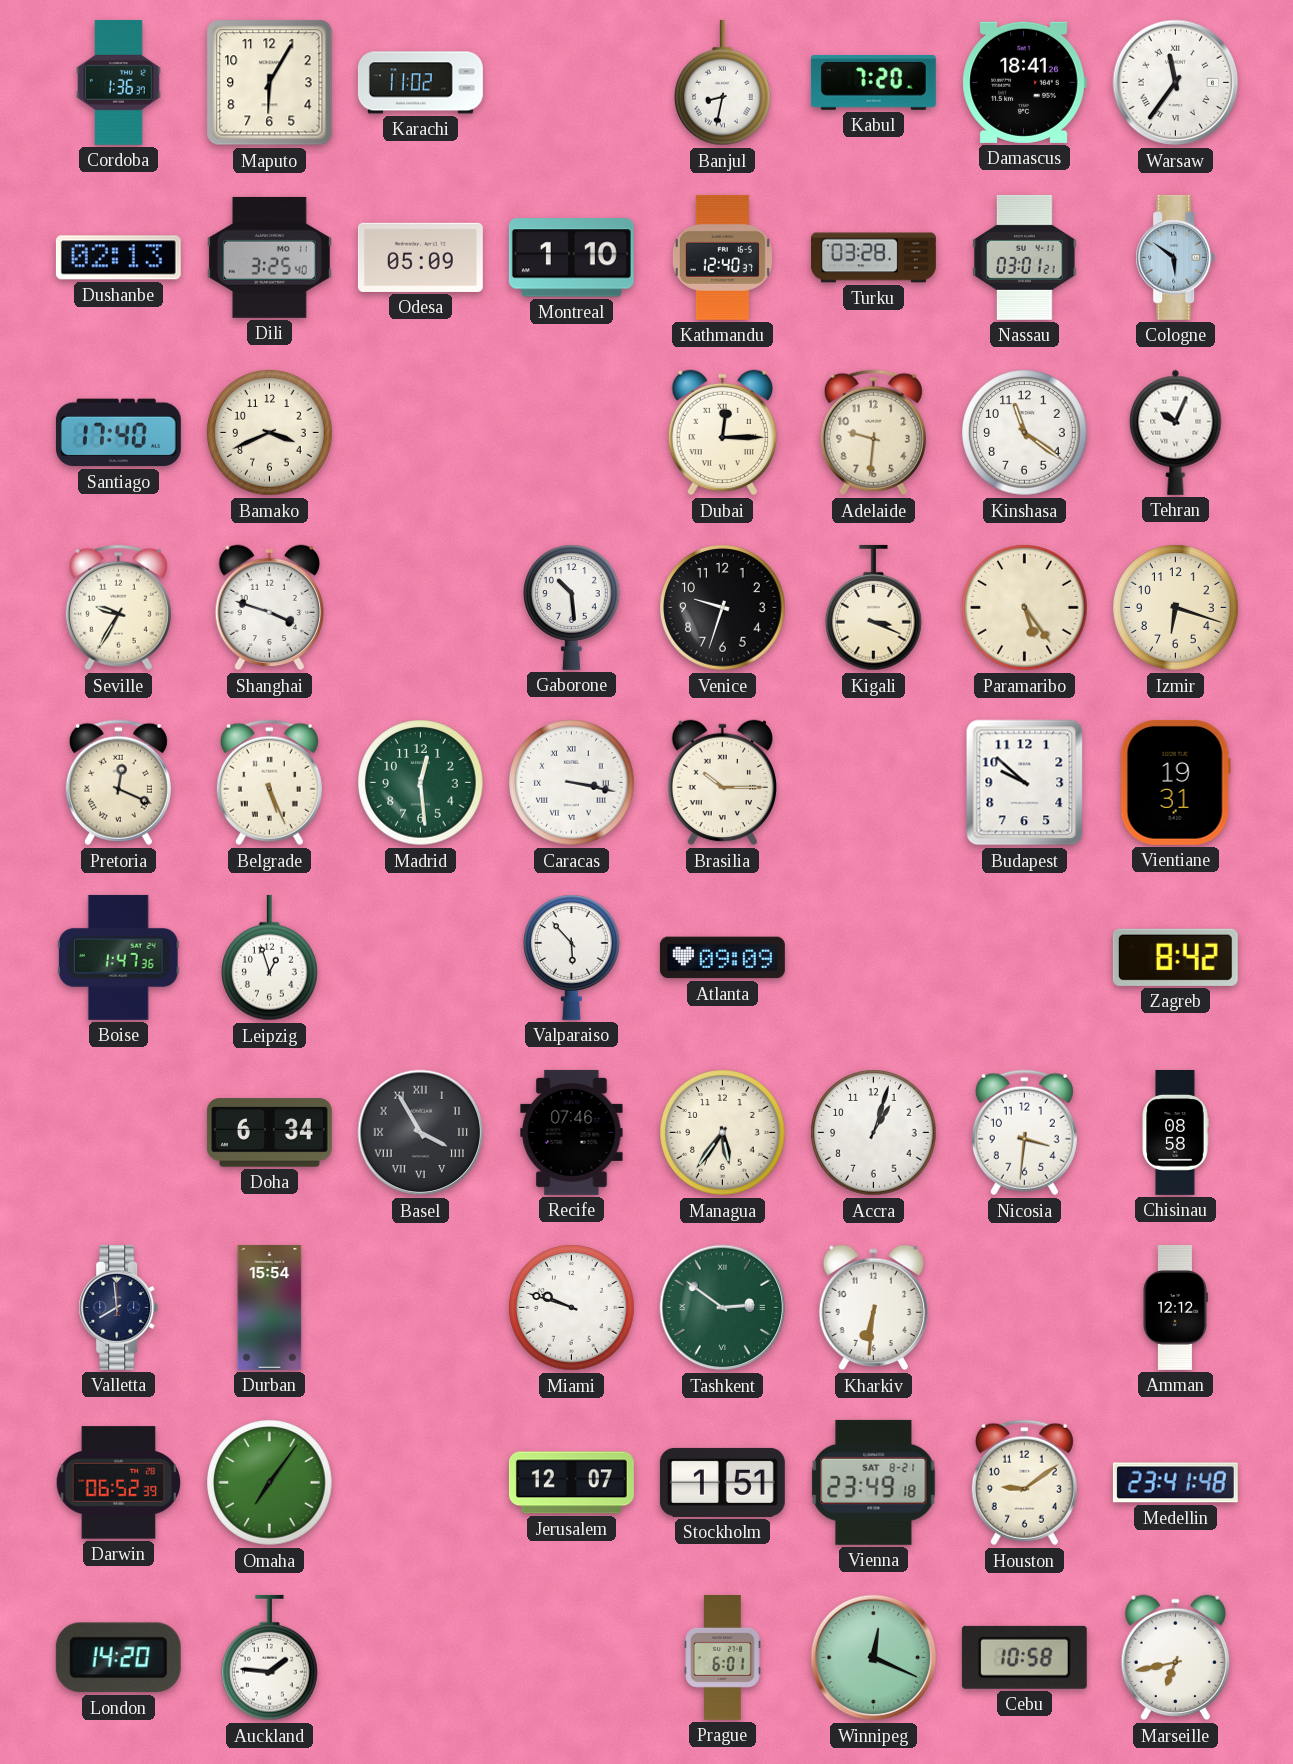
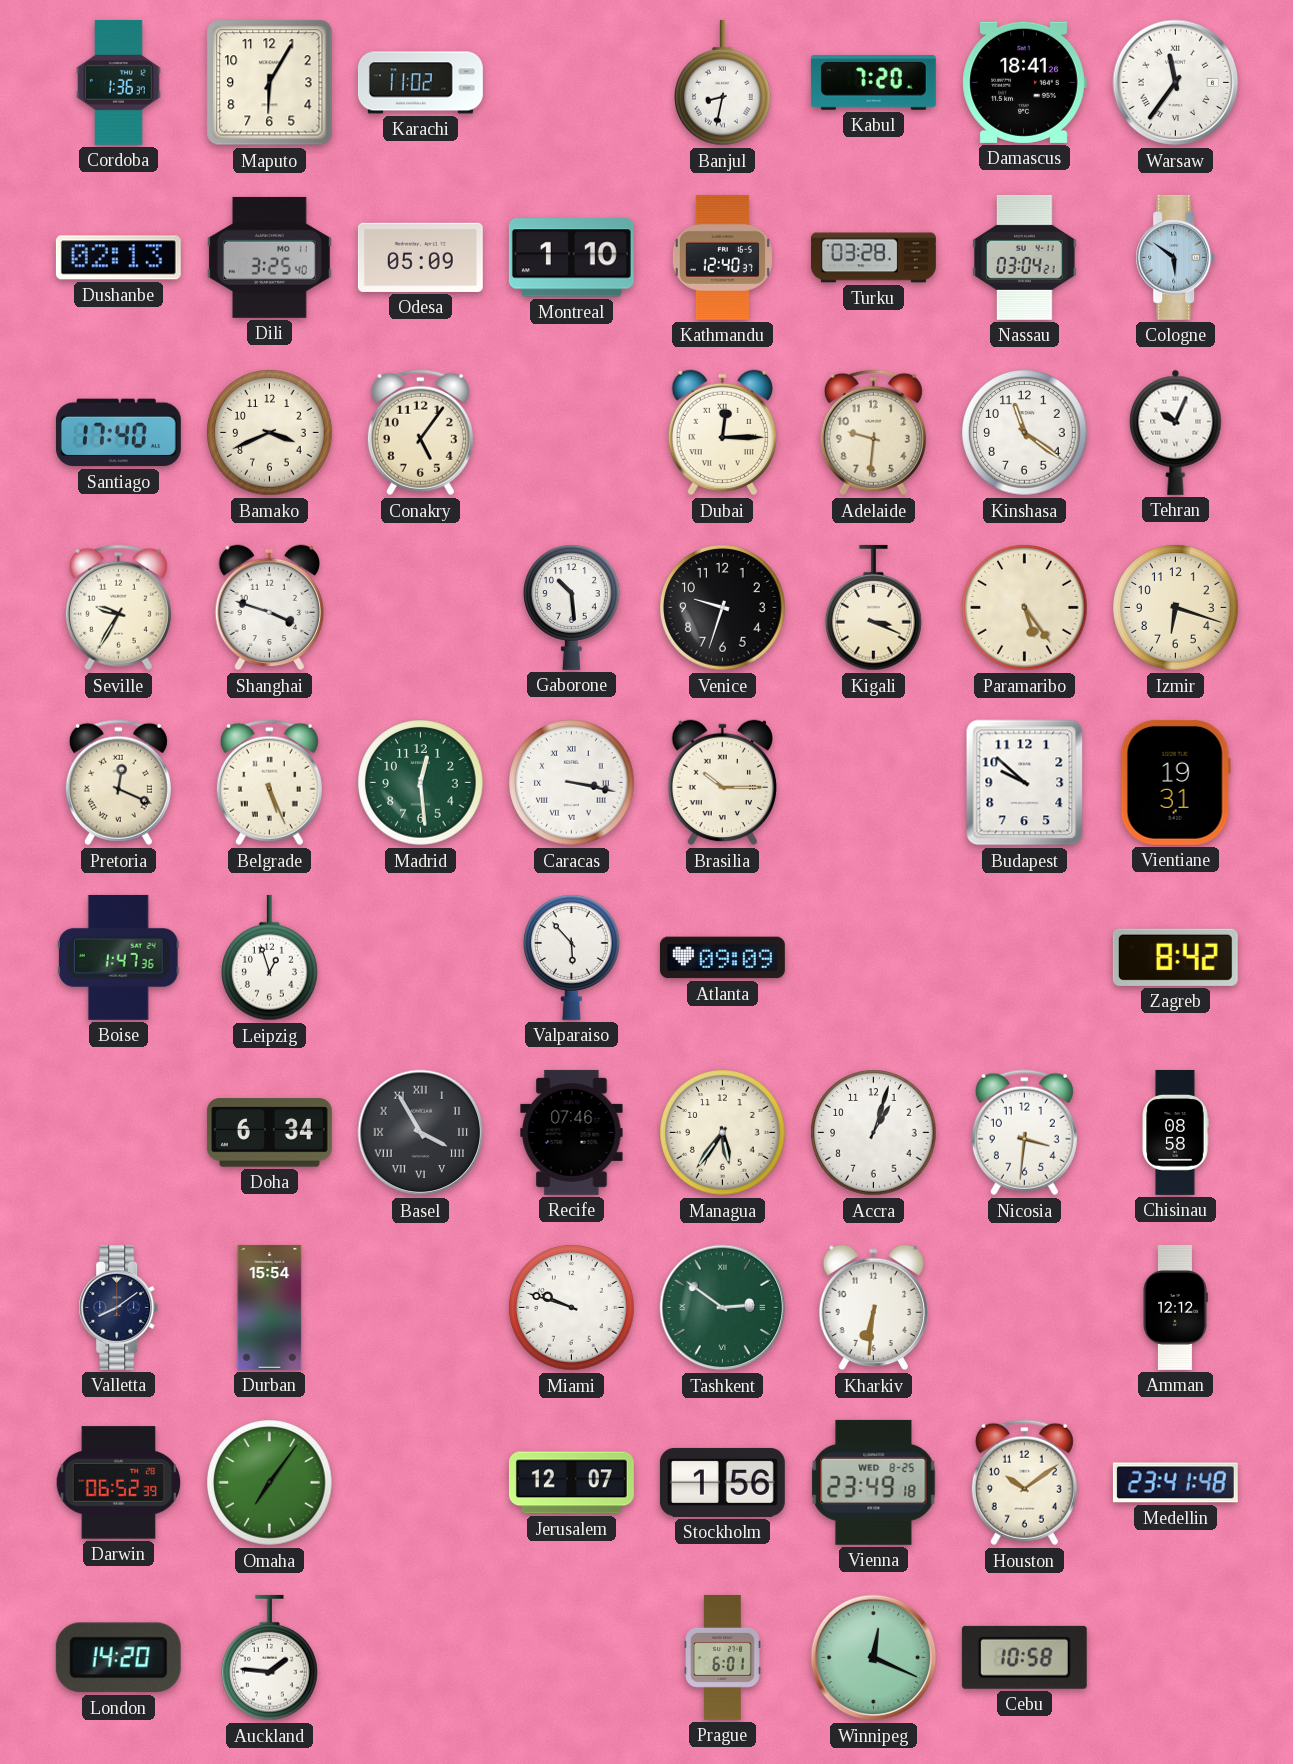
Nassau: 03:01 -> 03:04 (1025, 257)
Conakry: none -> 5:06 (420, 433)
Valletta: 7:59 -> 8:09 (119, 1307)
Stockholm: 1:51 -> 1:56 (722, 1482)
Vienna date: SAT 8-21 -> WED 8-25 (874, 1482)
Houston: 9:09 -> 10:09 (1024, 1483)
Marseille: 6:43 -> none (1175, 1658)
